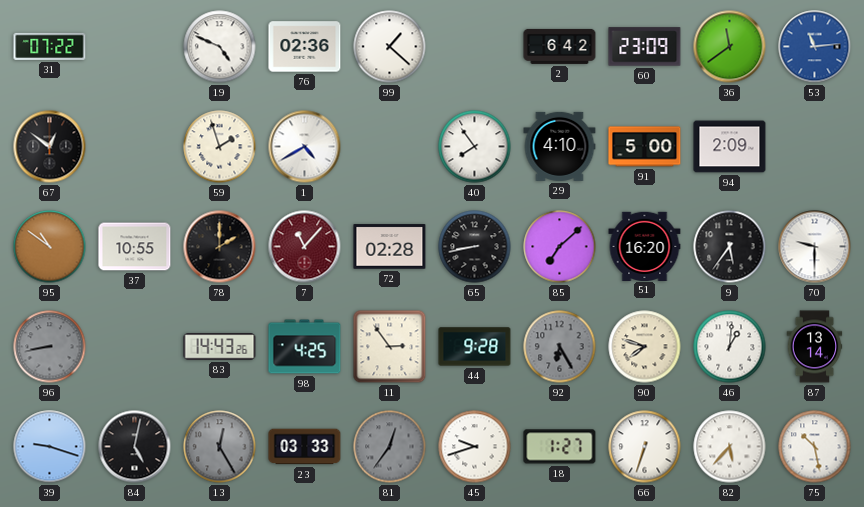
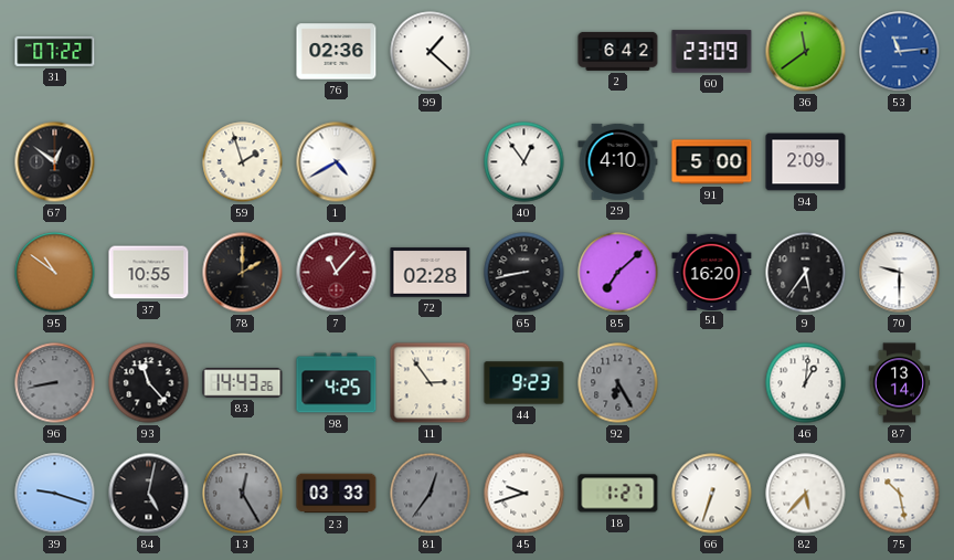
19: 4:49 -> none (220, 47)
40: 7:54 -> 12:54 (524, 162)
93: none -> 11:23 (149, 383)
44: 9:28 -> 9:23 (524, 383)
90: 7:48 -> none (645, 347)
